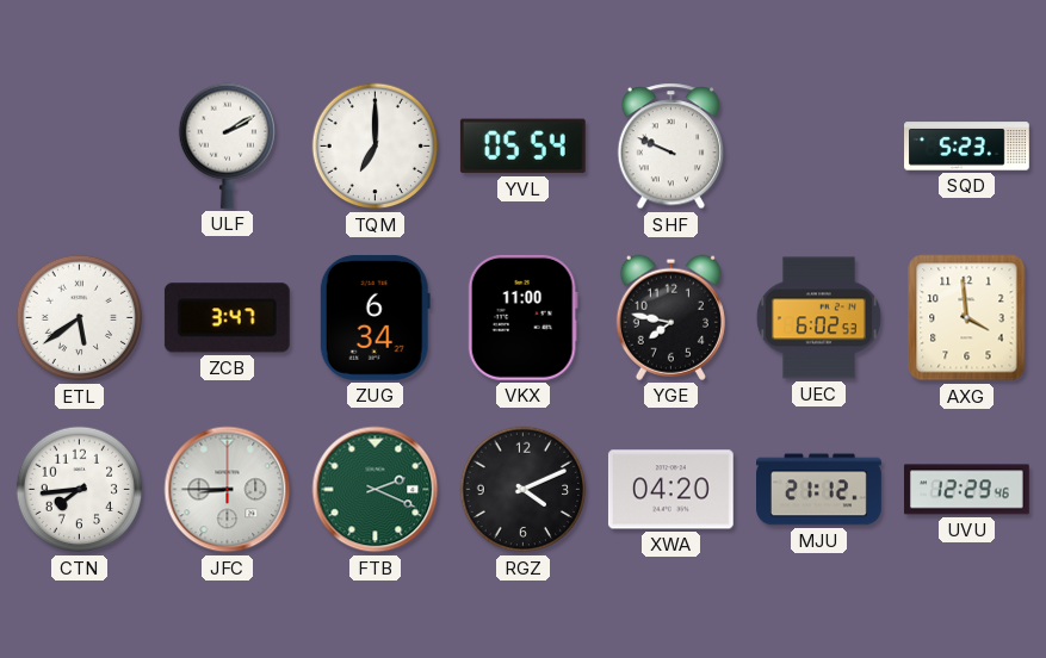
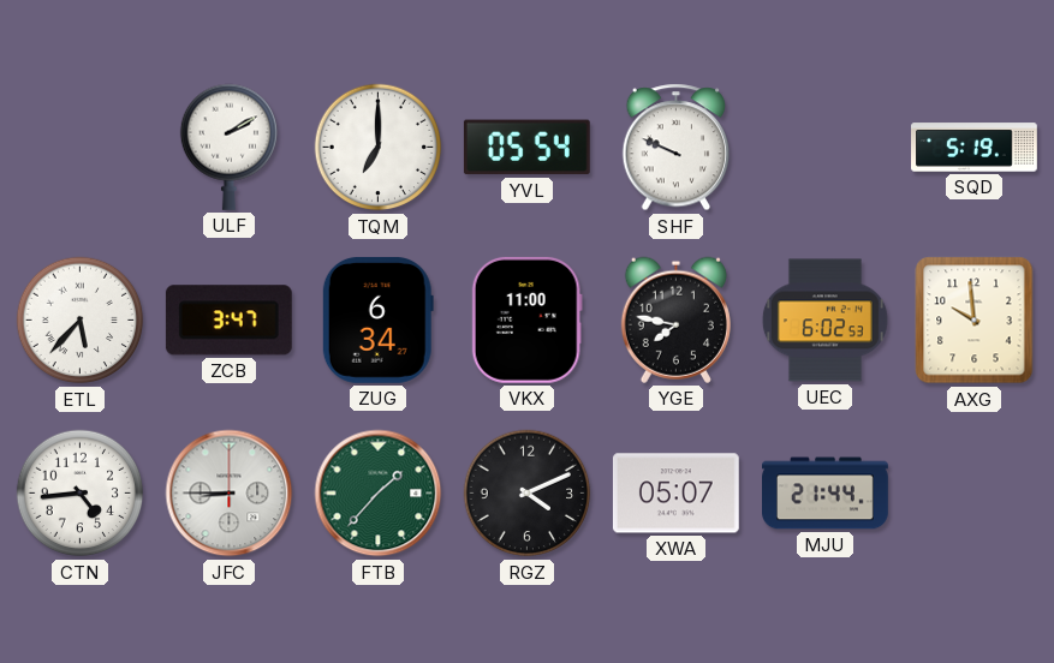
SQD: 5:23 -> 5:19 (975, 148)
ETL: 5:39 -> 5:37 (81, 321)
AXG: 3:59 -> 9:59 (975, 321)
CTN: 7:44 -> 4:44 (81, 494)
FTB: 2:19 -> 1:37 (379, 494)
XWA: 04:20 -> 05:07 (675, 494)
MJU: 21:12 -> 21:44 (826, 494)
UVU: 12:29 -> none (966, 490)
